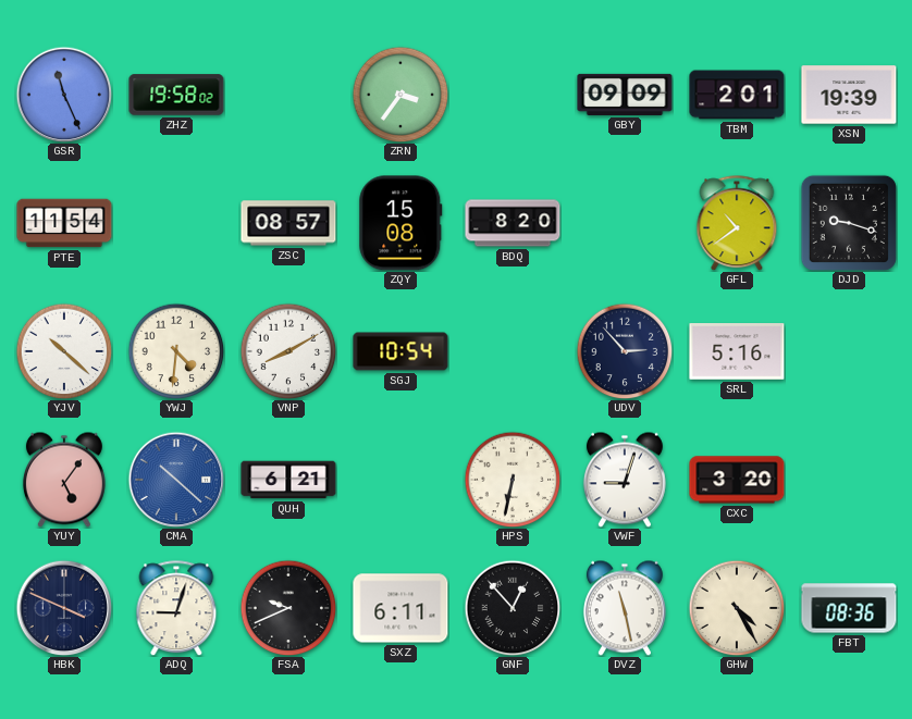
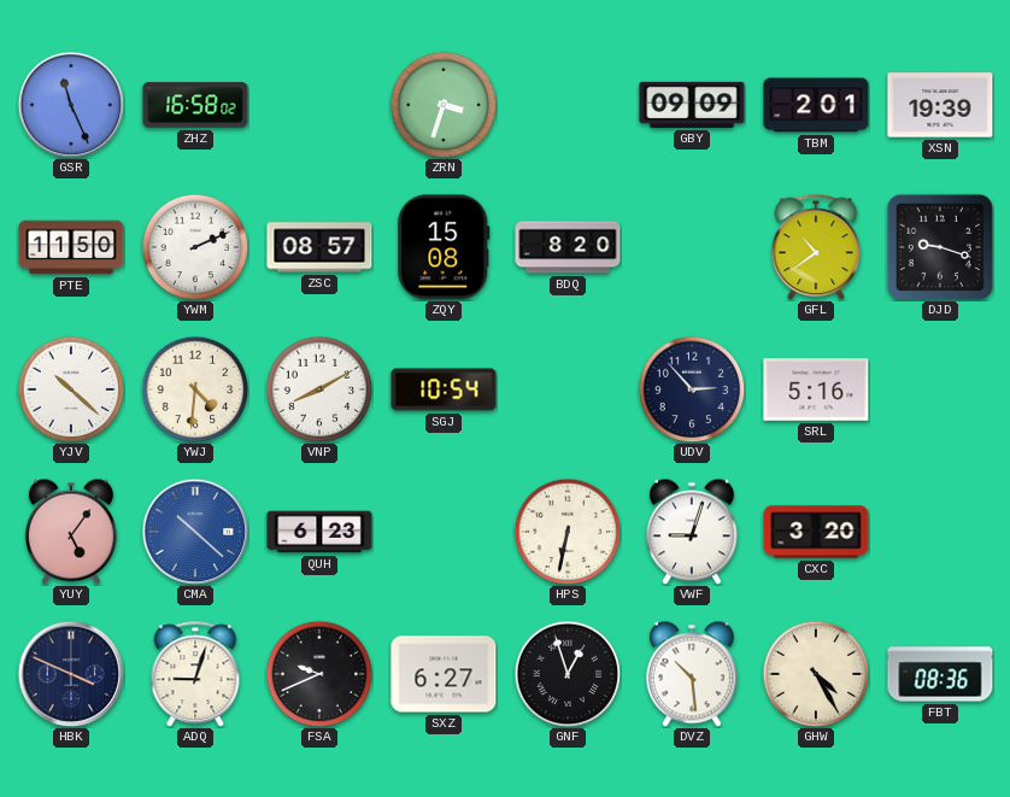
ZHZ: 19:58 -> 16:58 (195, 105)
ZRN: 3:36 -> 3:33 (444, 105)
PTE: 11:54 -> 11:50 (71, 247)
YWM: none -> 2:11 (195, 247)
QUH: 6:21 -> 6:23 (319, 532)
SXZ: 6:11 -> 6:27 (444, 674)
GNF: 12:53 -> 12:57 (568, 674)
DVZ: 11:28 -> 10:29 (692, 674)
